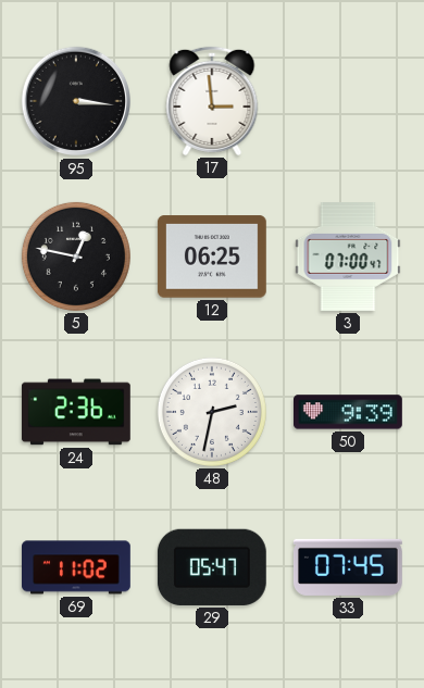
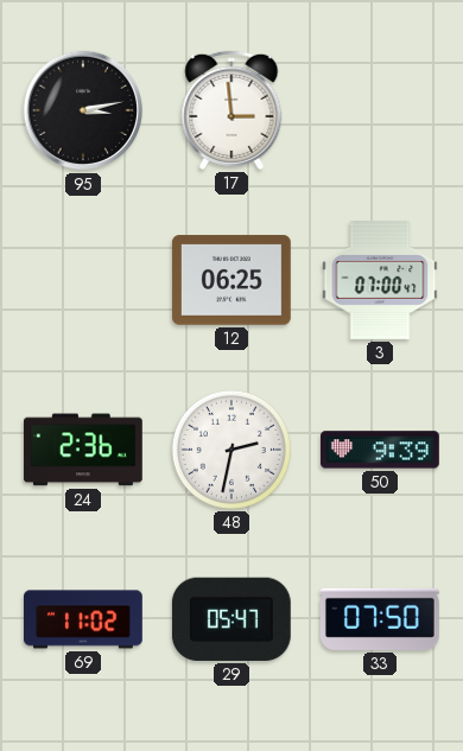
95: 3:16 -> 3:13 (83, 110)
5: 12:47 -> none (76, 257)
33: 07:45 -> 07:50 (380, 619)
